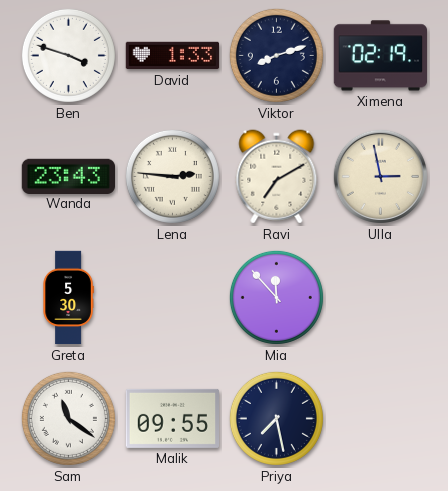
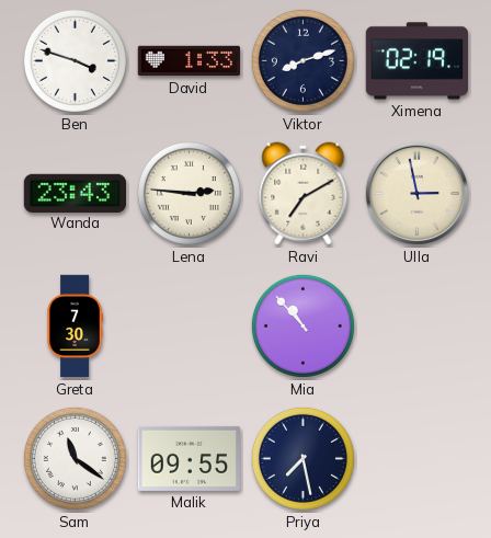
Greta: 5:30 -> 7:30 (75, 327)
Mia: 11:53 -> 10:53 (302, 325)
